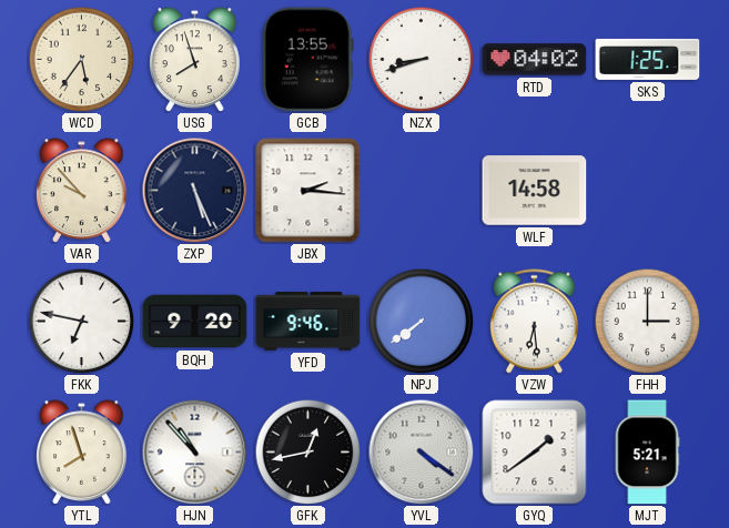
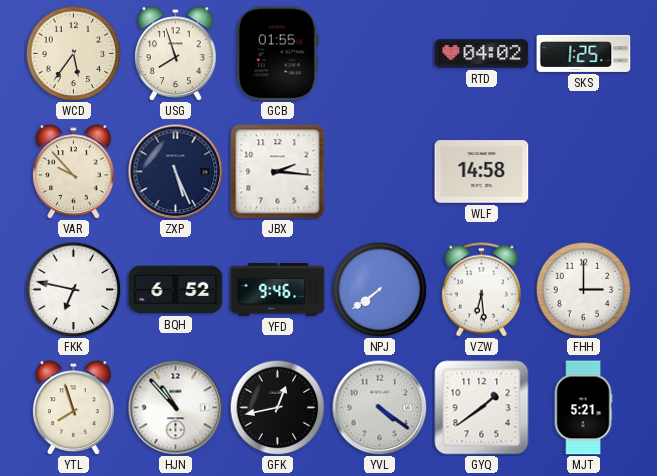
GCB: 13:55 -> 01:55 (277, 54)
NZX: 8:42 -> none (421, 59)
BQH: 9:20 -> 6:52 (176, 290)
